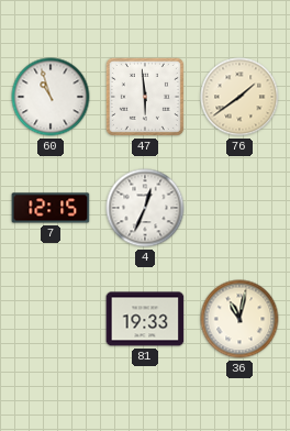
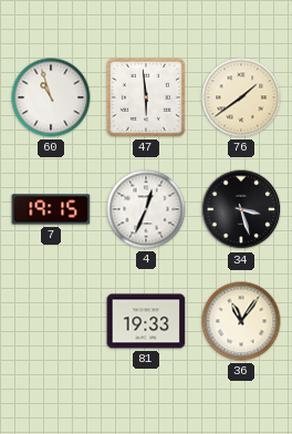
7: 12:15 -> 19:15 (51, 209)
34: none -> 3:27 (241, 209)
36: 11:02 -> 11:06 (241, 321)
